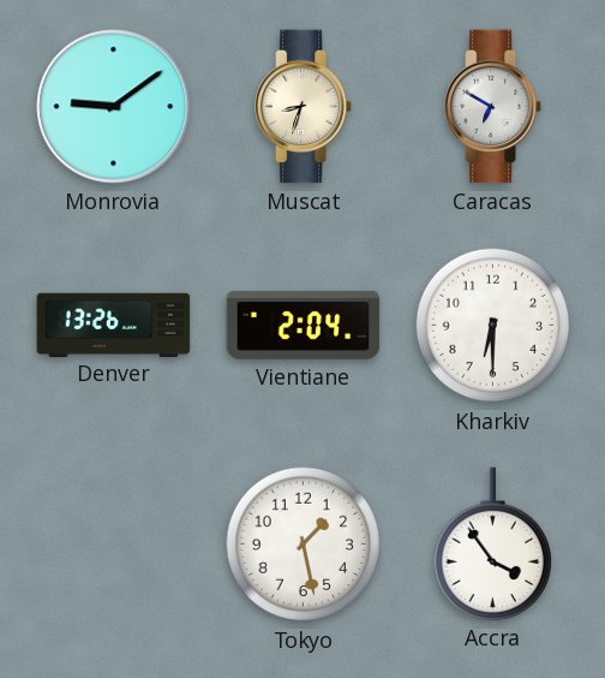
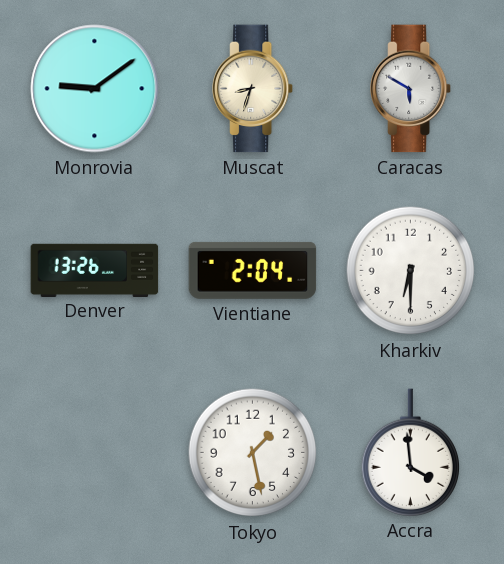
Caracas: 6:50 -> 5:50 (412, 89)
Accra: 3:54 -> 3:59 (410, 452)
